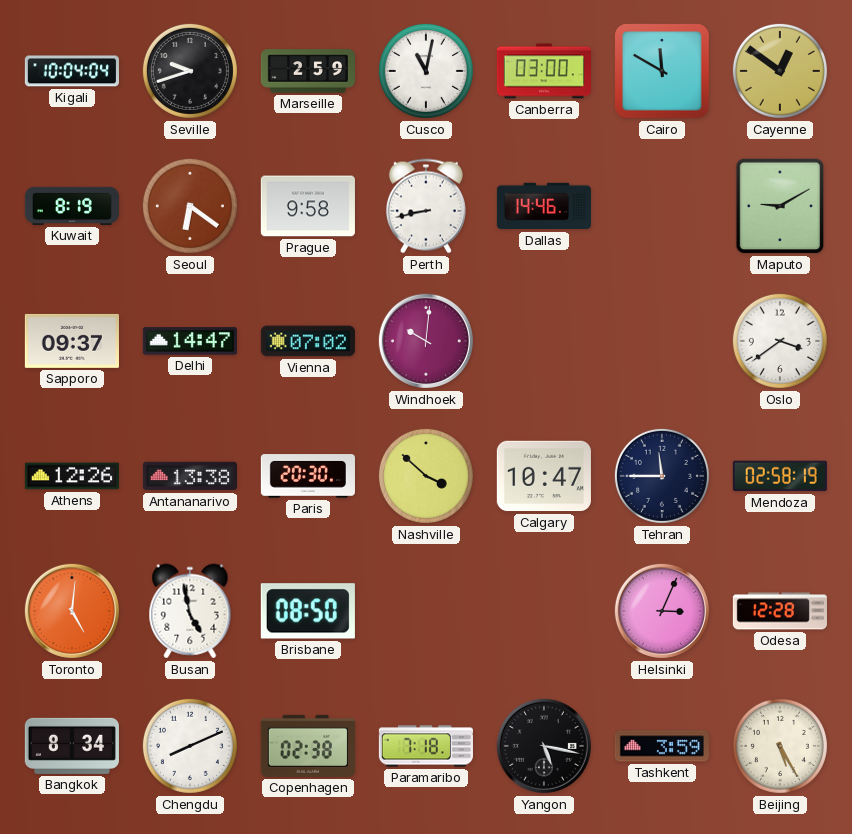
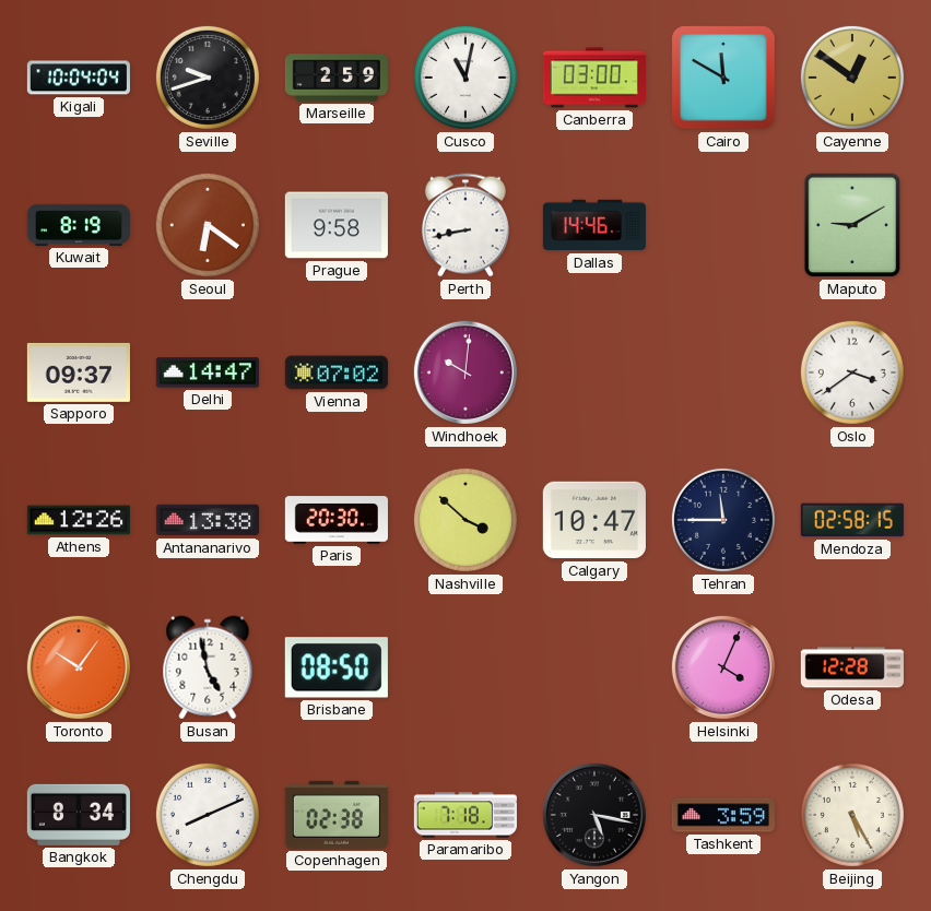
Mendoza: 02:58:19 -> 02:58:15 (852, 520)
Toronto: 5:01 -> 10:06 (79, 667)
Helsinki: 3:04 -> 4:04 (723, 667)
